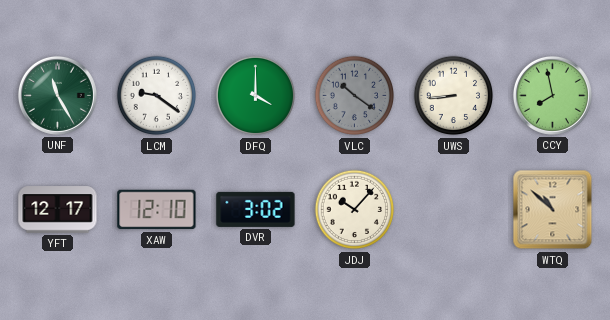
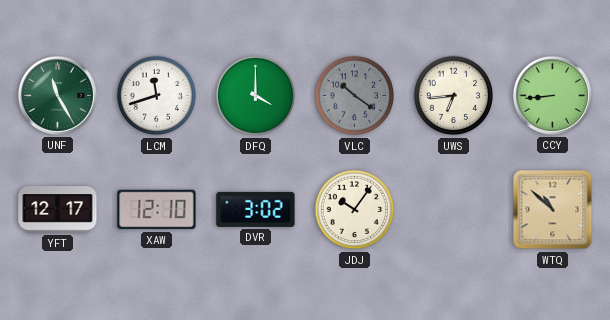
LCM: 9:21 -> 11:42 (157, 96)
UWS: 8:44 -> 6:44 (454, 96)
CCY: 7:58 -> 8:44 (552, 95)
JDJ: 10:07 -> 10:06 (355, 210)
